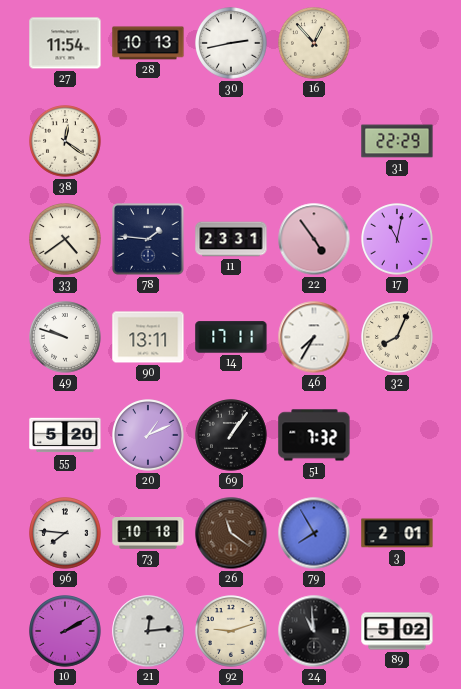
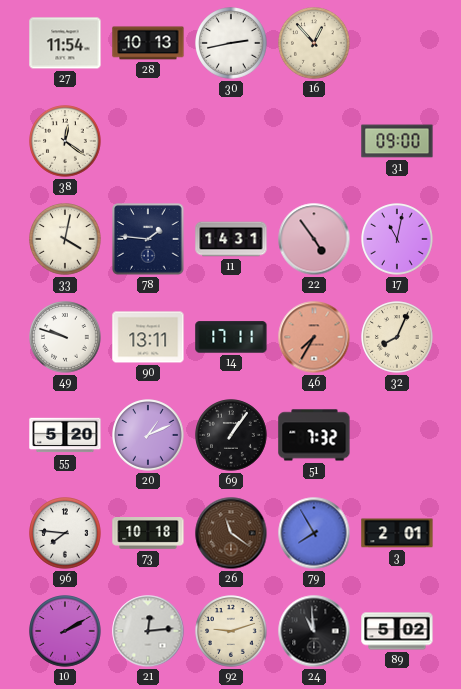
31: 22:29 -> 09:00 (397, 141)
33: 4:39 -> 4:02 (65, 239)
11: 23:31 -> 14:31 (231, 239)
46 dial: white -> salmon (314, 337)
